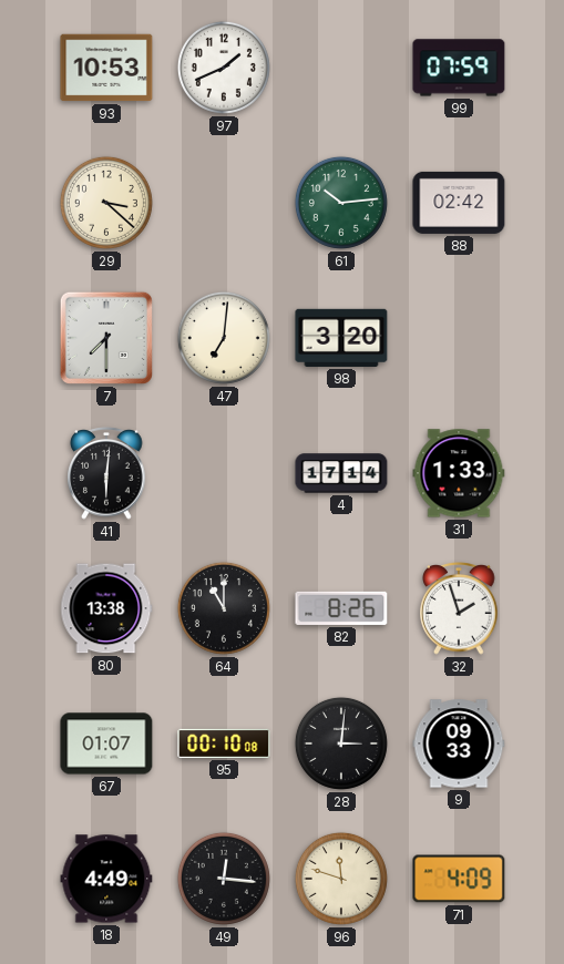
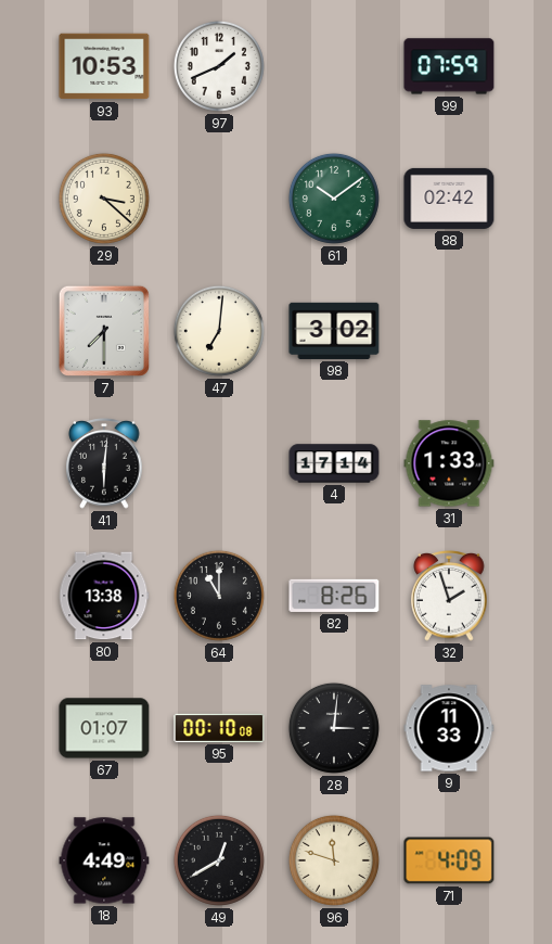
61: 10:14 -> 10:09 (334, 199)
98: 3:20 -> 3:02 (334, 331)
9: 09:33 -> 11:33 (449, 728)
49: 12:16 -> 12:40 (219, 860)
